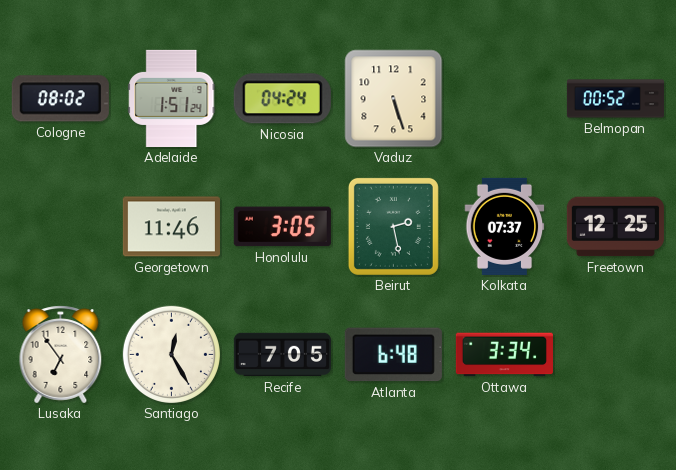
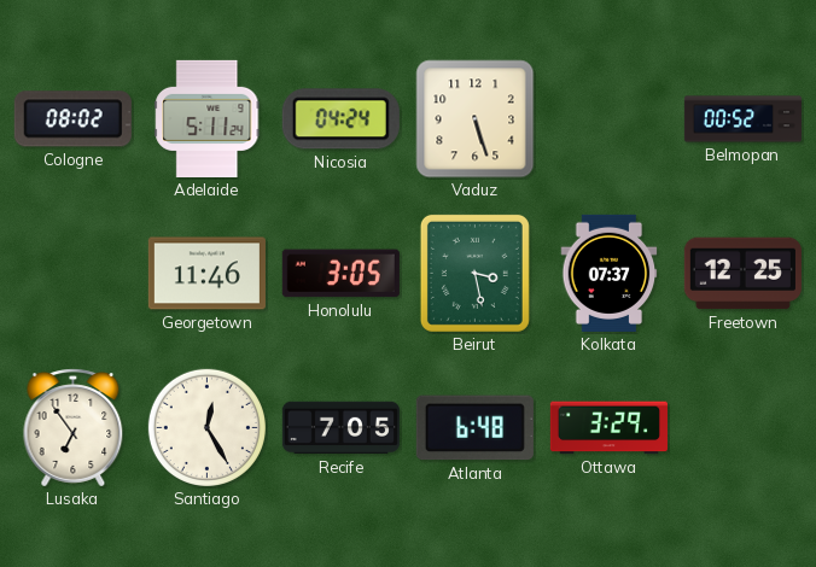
Adelaide: 1:51 -> 5:11 (208, 118)
Beirut: 2:28 -> 3:28 (474, 273)
Ottawa: 3:34 -> 3:29 (608, 428)
